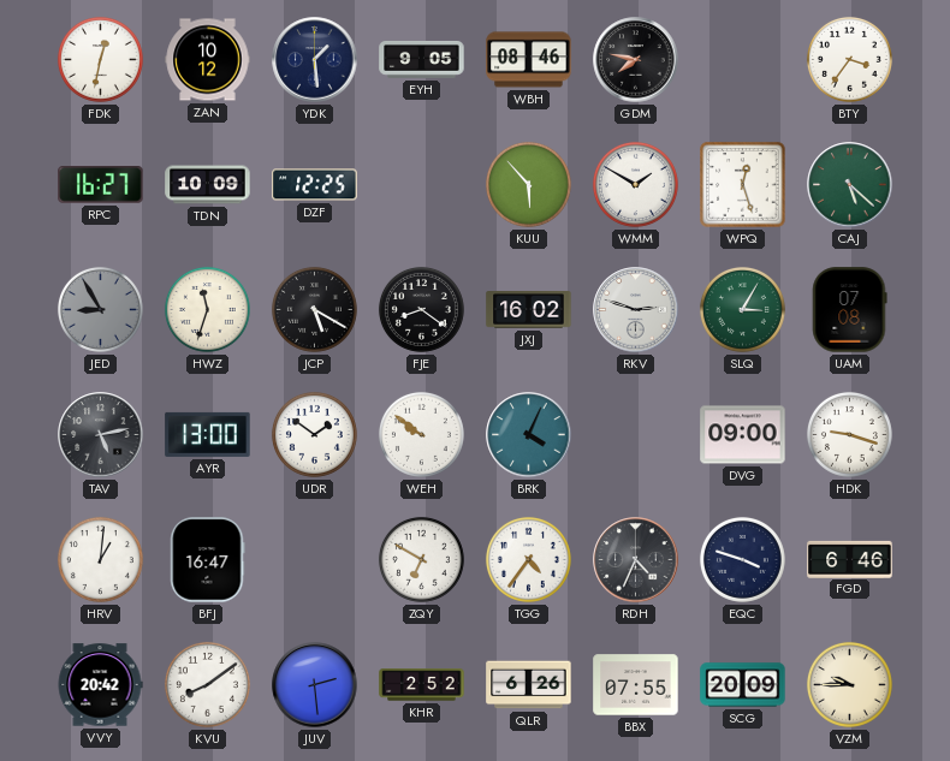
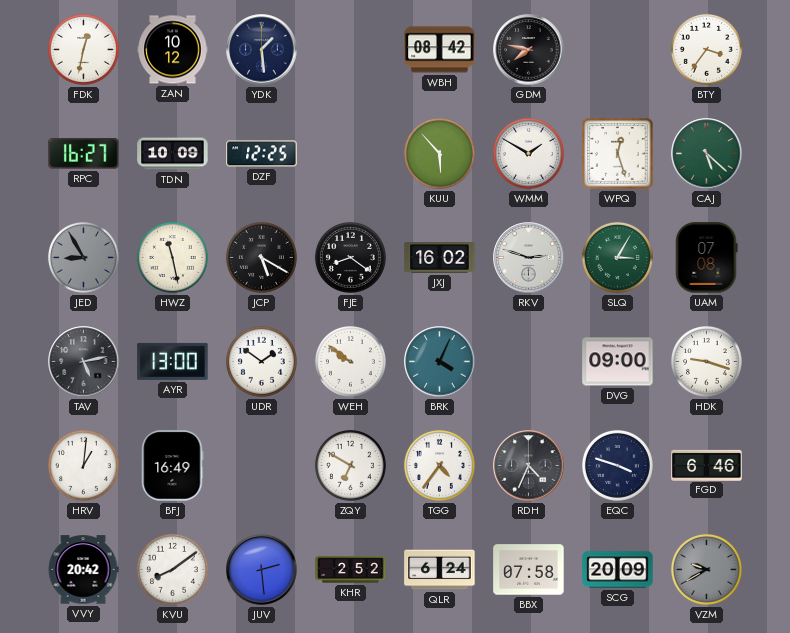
EYH: 9:05 -> none (422, 59)
WBH: 08:46 -> 08:42 (440, 50)
HWZ: 11:33 -> 11:28 (172, 257)
BFJ: 16:47 -> 16:49 (173, 466)
QLR: 6:26 -> 6:24 (440, 570)
BBX: 07:55 -> 07:58 (529, 570)
VZM: 9:45 -> 9:40 (706, 569)
VZM dial: cream -> grey (706, 569)
